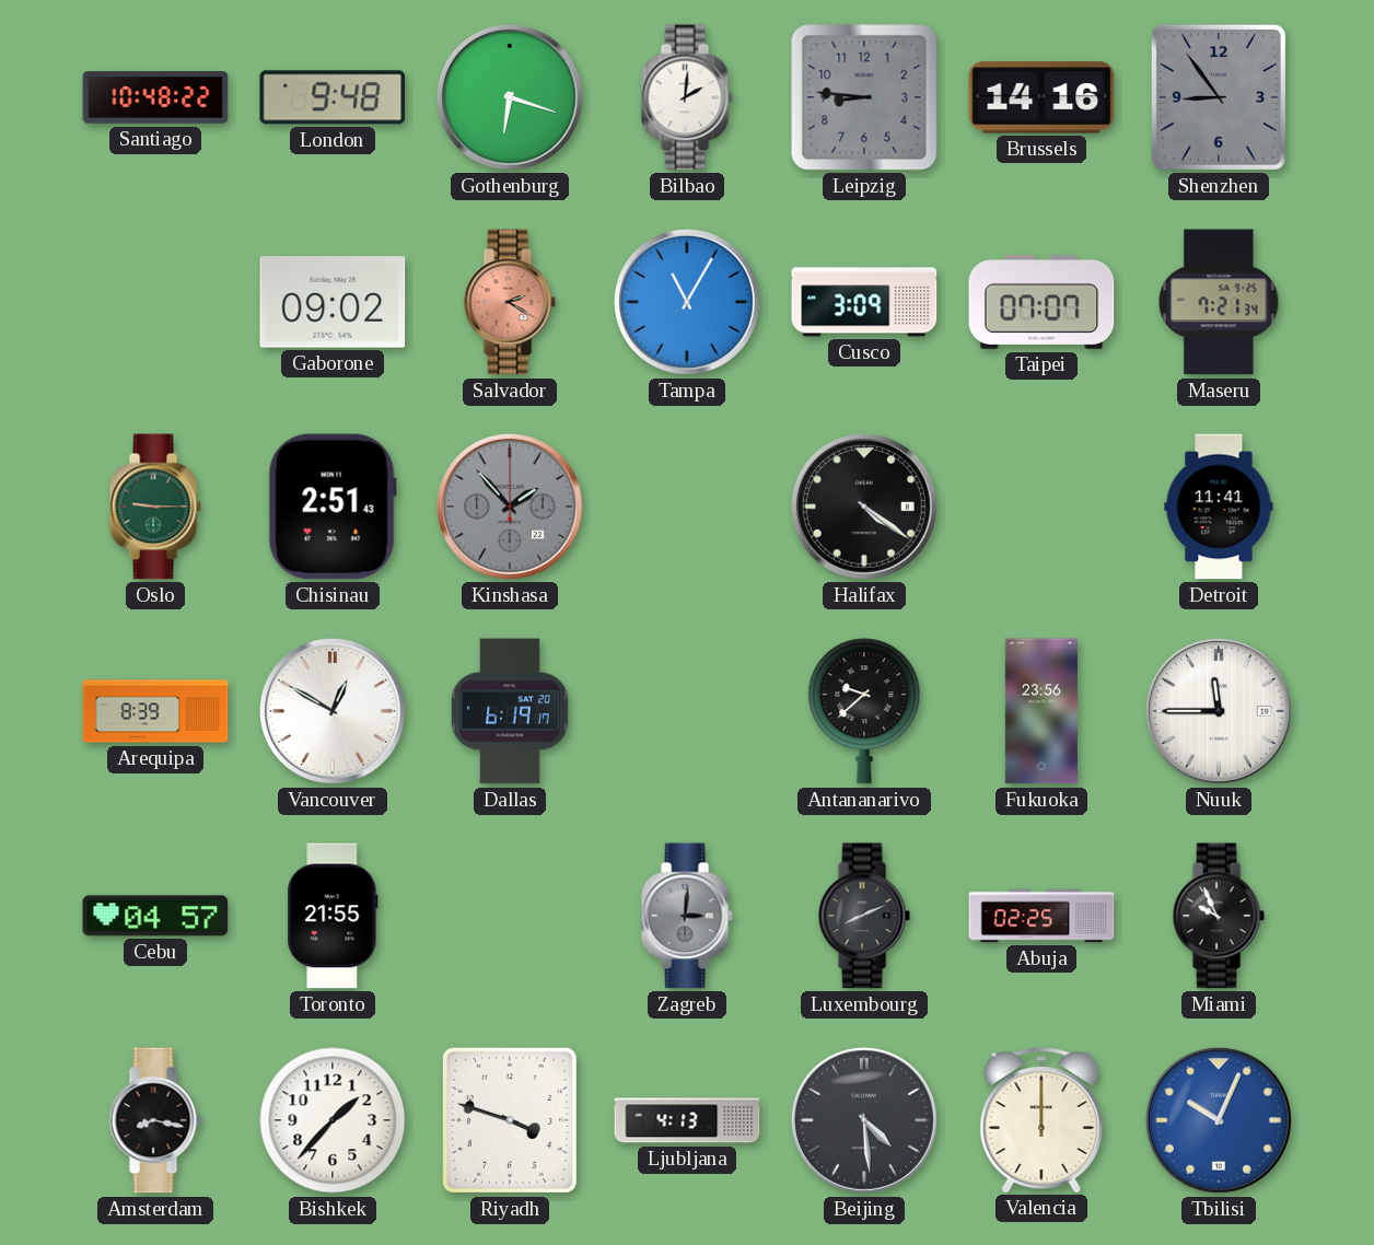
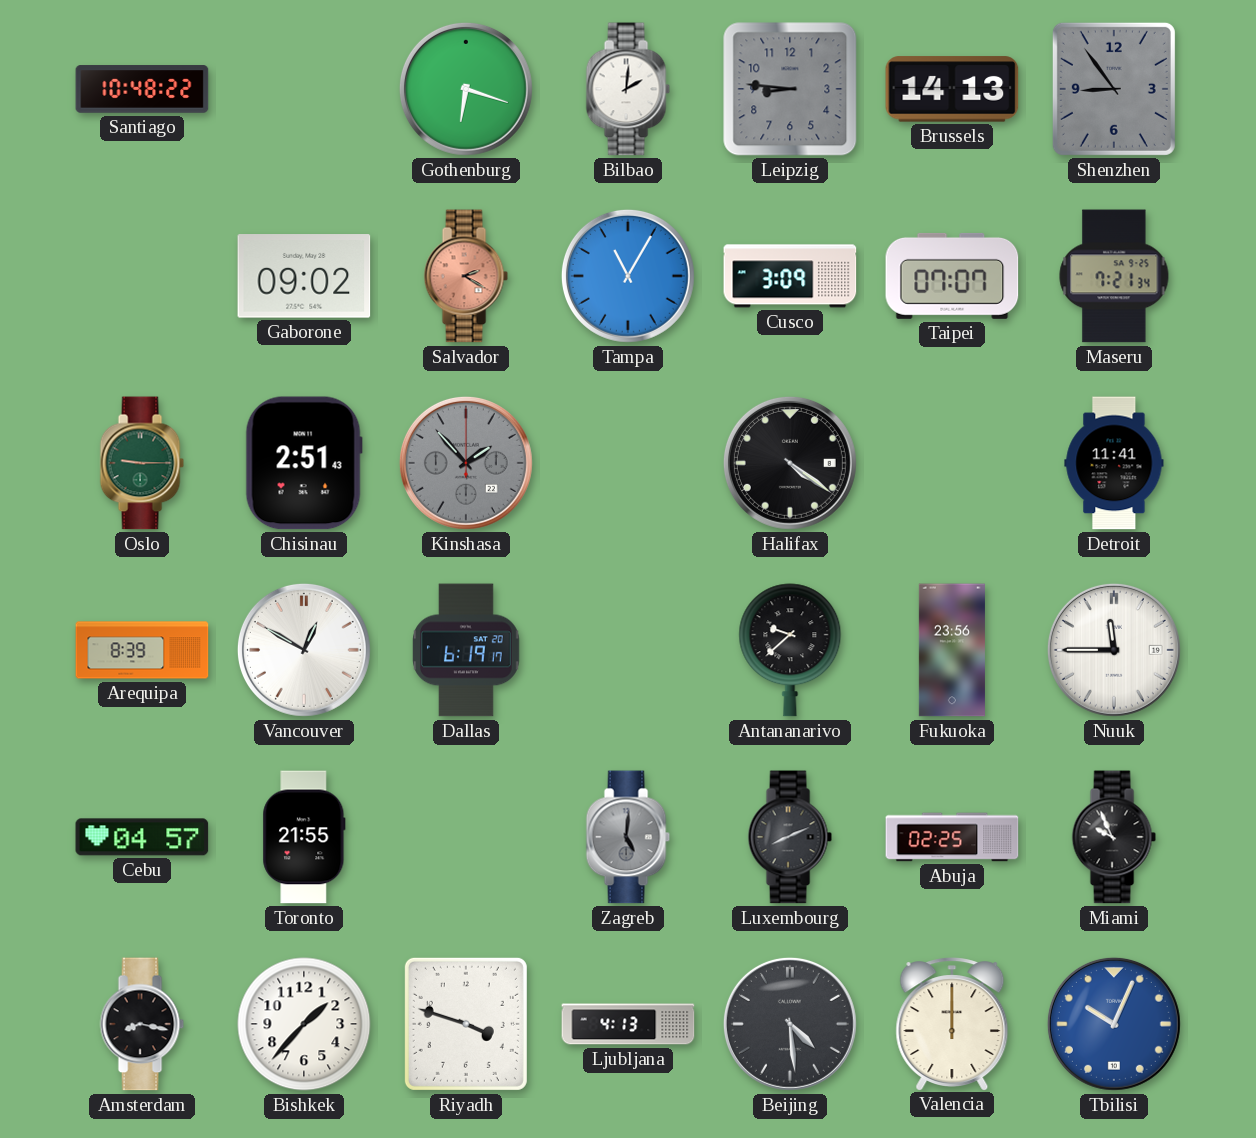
London: 9:48 -> none (333, 97)
Brussels: 14:16 -> 14:13 (952, 89)
Zagreb: 3:01 -> 5:01 (628, 837)
